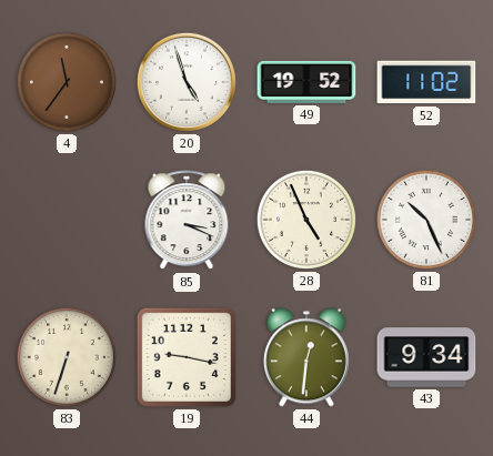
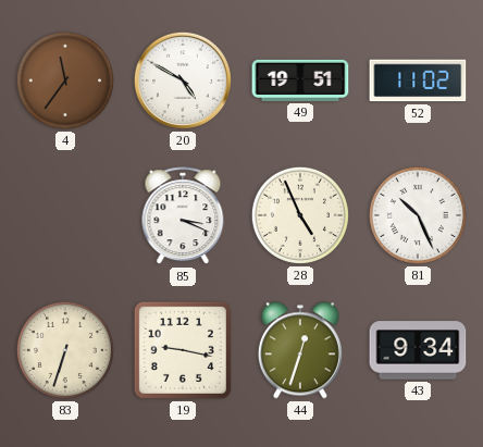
20: 4:57 -> 4:50 (183, 80)
49: 19:52 -> 19:51 (300, 80)
44: 12:31 -> 12:33 (300, 350)
